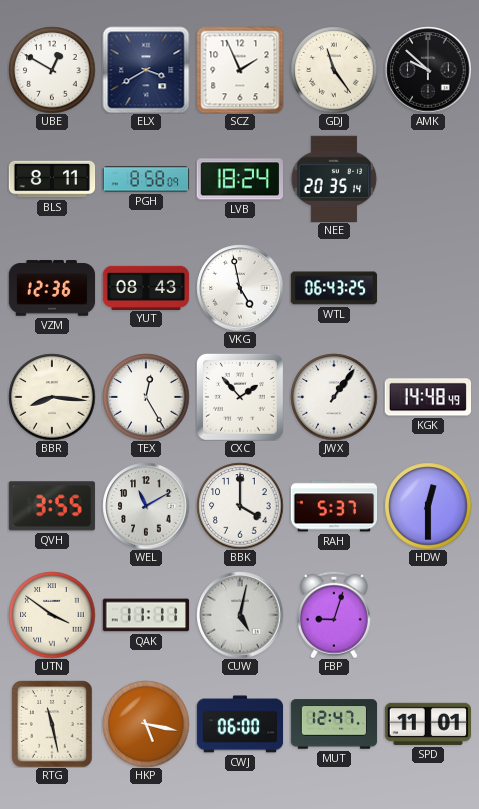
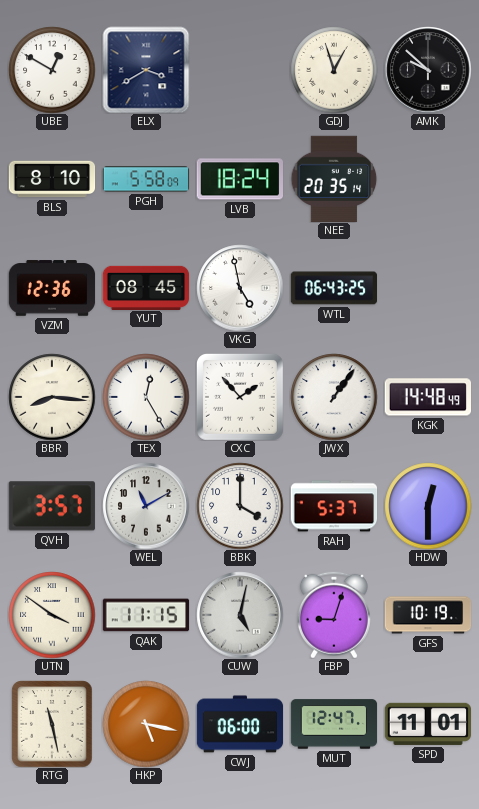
SCZ: 1:56 -> none (240, 70)
GDJ: 11:24 -> 12:57 (334, 70)
BLS: 8:11 -> 8:10 (52, 179)
PGH: 8:58 -> 5:58 (146, 179)
YUT: 08:43 -> 08:45 (146, 287)
QVH: 3:55 -> 3:57 (52, 506)
QAK: 11:11 -> 11:15 (146, 615)
GFS: none -> 10:19 (428, 615)
